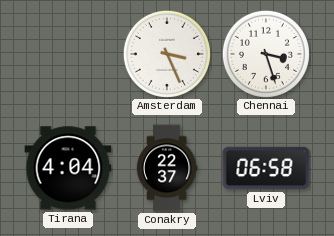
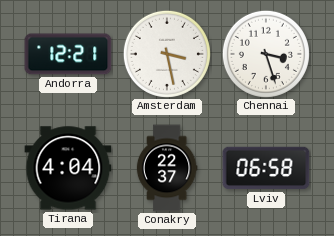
Andorra: none -> 12:21 (68, 54)
Amsterdam: 3:26 -> 3:28 (167, 54)
